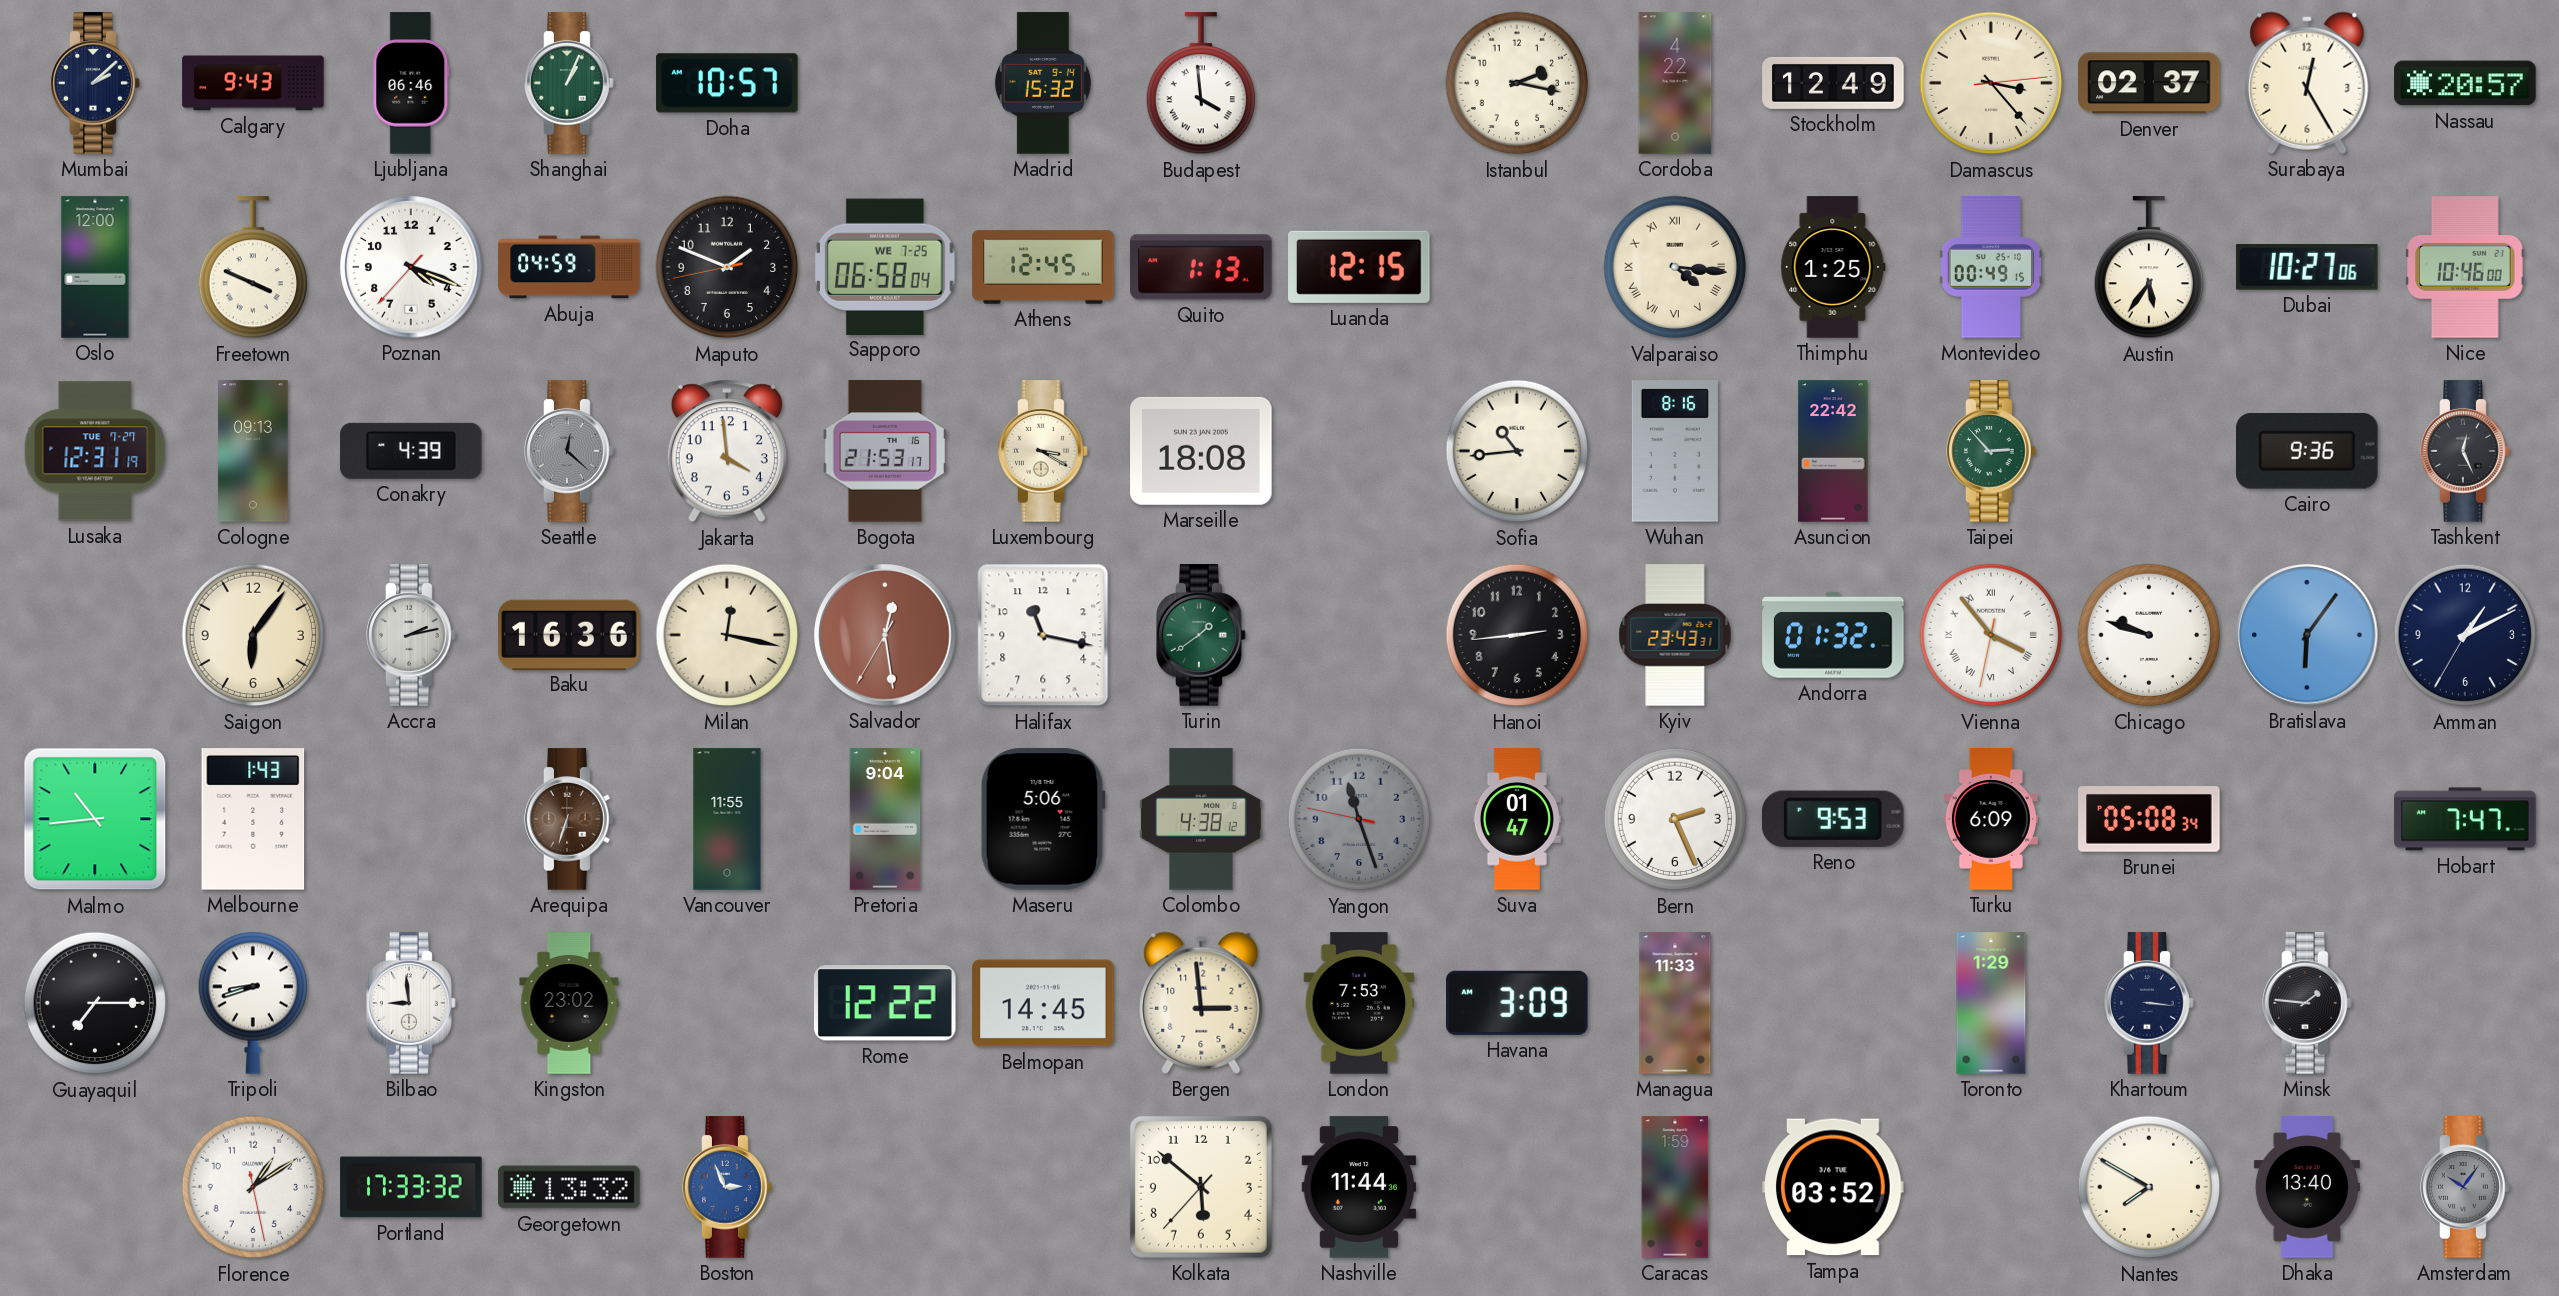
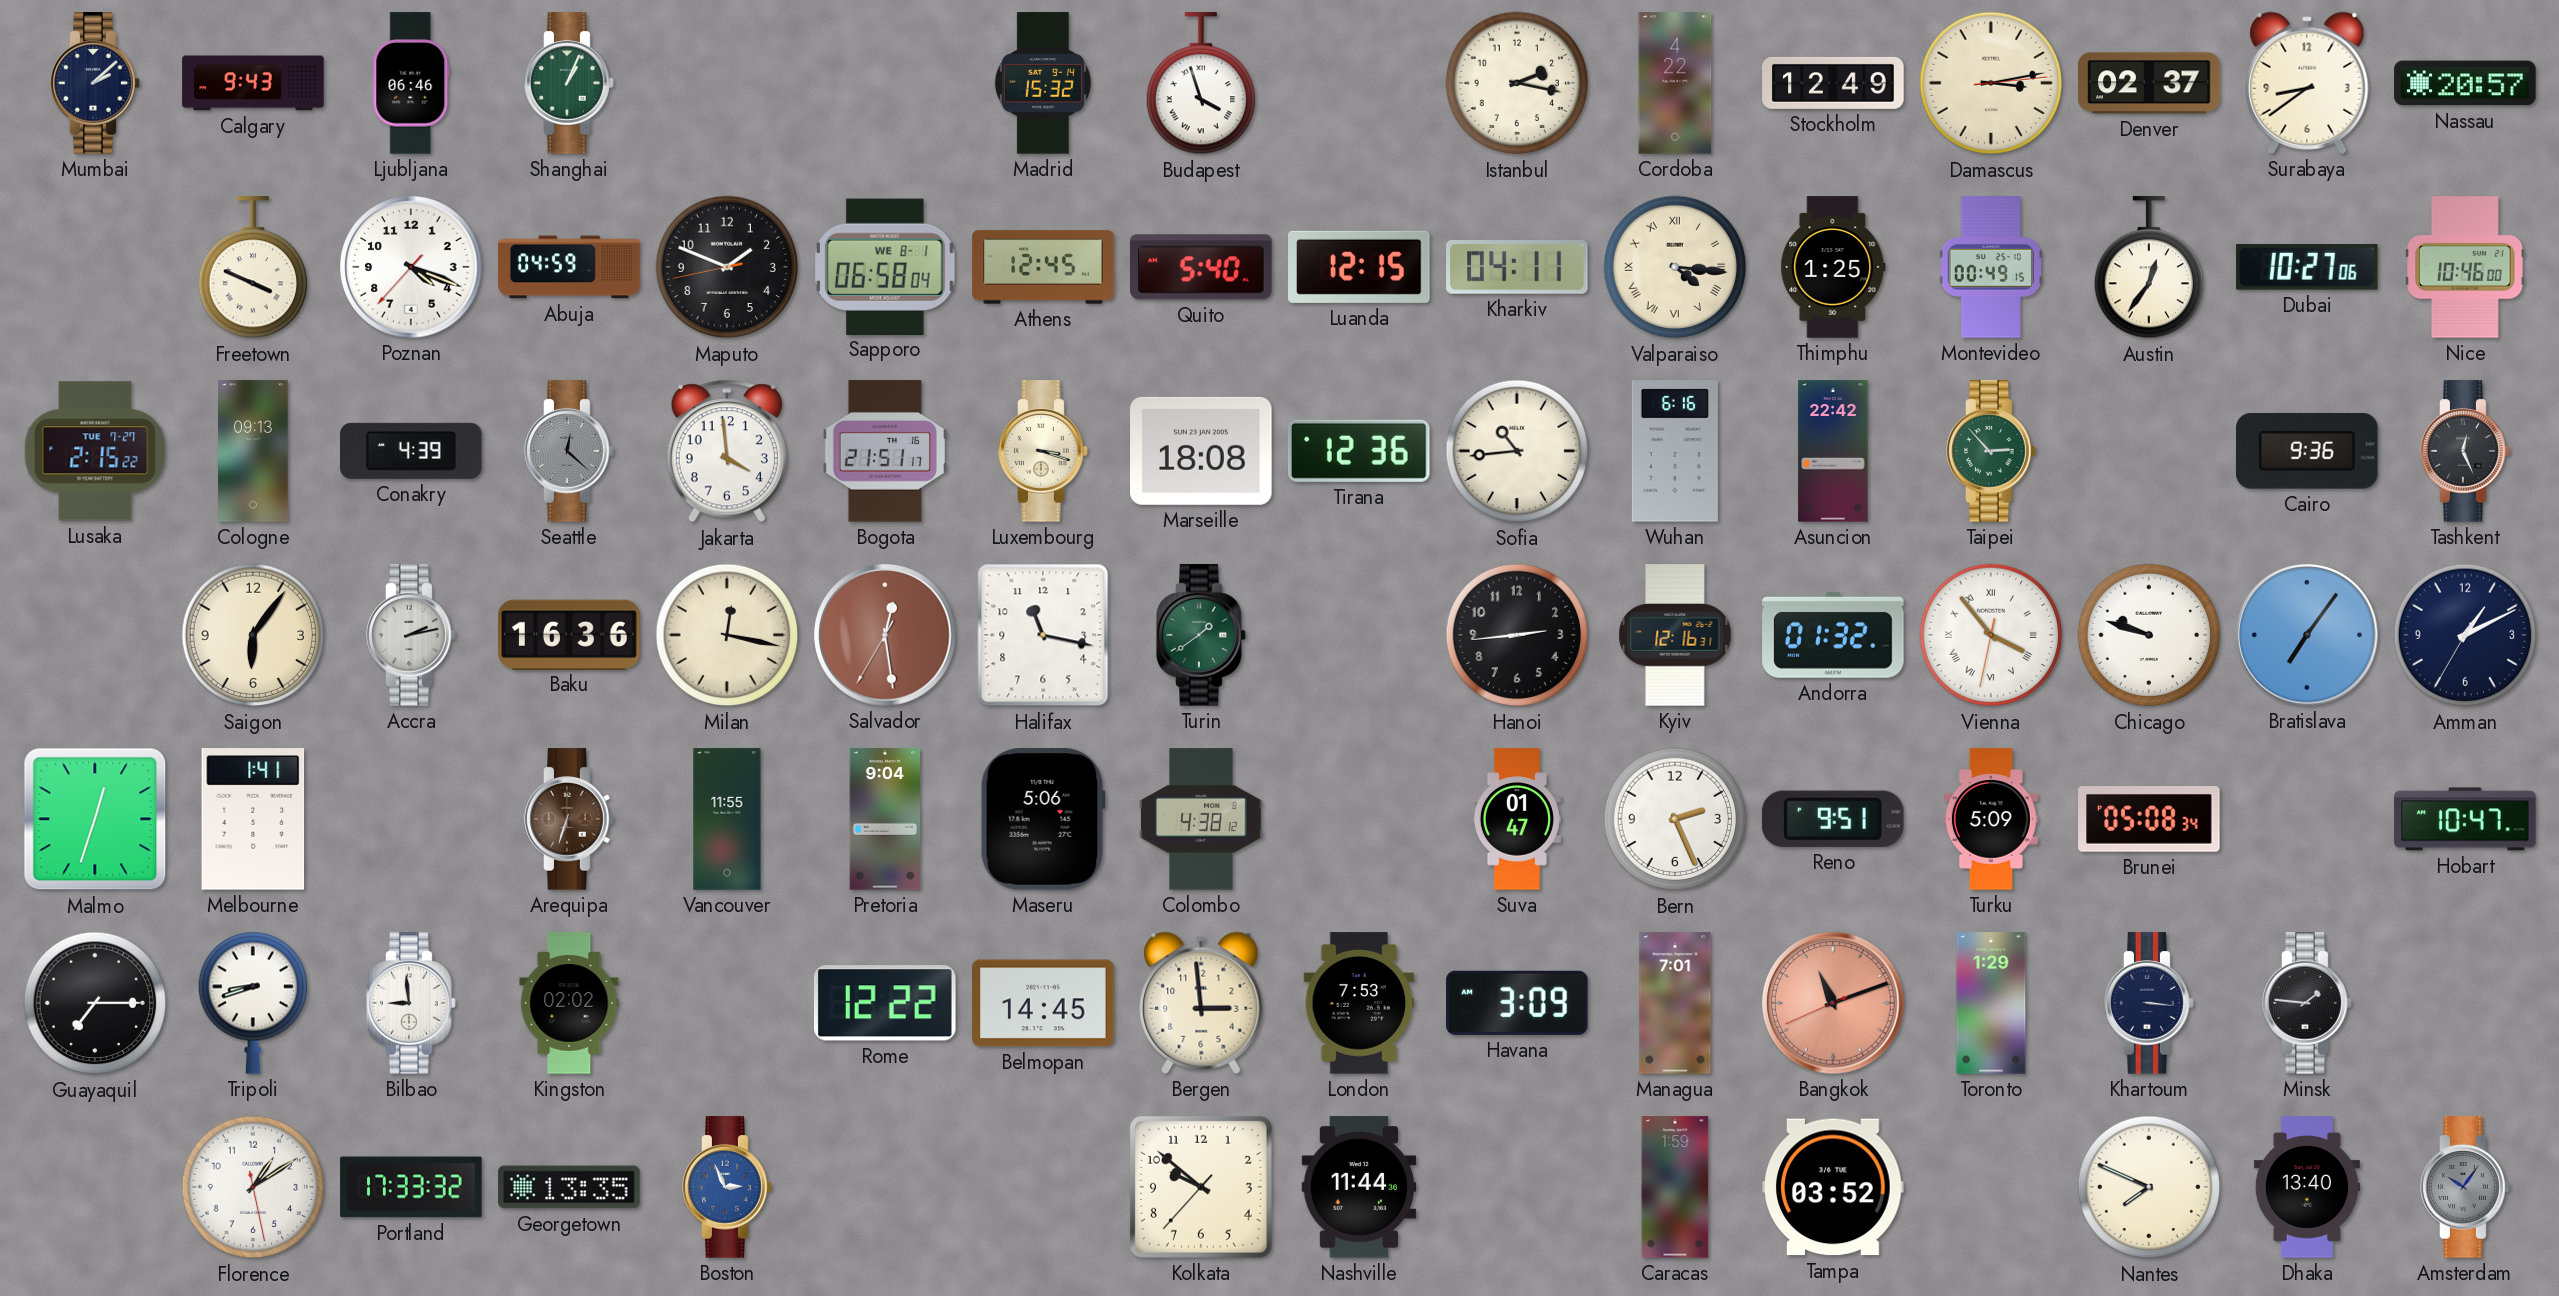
Doha: 10:57 -> none (727, 83)
Budapest: 3:59 -> 3:57 (1200, 84)
Damascus: 3:23 -> 3:13 (1991, 83)
Surabaya: 12:25 -> 8:39 (2307, 83)
Oslo: 12:00 -> none (95, 267)
Sapporo date: WE 7-25 -> WE 8-1 (885, 266)
Quito: 1:13 -> 5:40 (1201, 267)
Kharkiv: none -> 04:11 (1517, 268)
Austin: 5:36 -> 12:36 (2148, 268)
Lusaka: 12:31 -> 2:15 (95, 451)
Bogota: 21:53 -> 21:51 (885, 451)
Luxembourg: 3:20 -> 3:18 (1043, 451)
Tirana: none -> 12:36 (1360, 451)
Wuhan: 8:16 -> 6:16 (1675, 451)
Kyiv: 23:43 -> 12:16 (1675, 635)
Bratislava: 6:06 -> 7:06 (2307, 635)
Malmo: 10:44 -> 12:33 (95, 819)
Melbourne: 1:43 -> 1:41 (253, 819)
Yangon: 11:26 -> none (1359, 819)
Reno: 9:53 -> 9:51 (1833, 819)
Turku: 6:09 -> 5:09 (1991, 819)
Hobart: 7:47 -> 10:47 (2465, 819)
Kingston: 23:02 -> 02:02 (569, 1003)
Managua: 11:33 -> 7:01 (1675, 1003)
Bangkok: none -> 11:11 (1833, 1003)
Georgetown: 13:32 -> 13:35 (569, 1187)
Kolkata: 5:51 -> 9:51 (1201, 1187)
Nantes: 7:50 -> 7:49 (2149, 1187)
